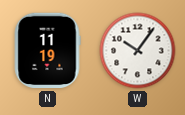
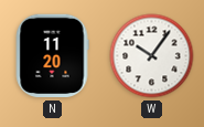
N: 11:19 -> 11:20 (52, 56)
